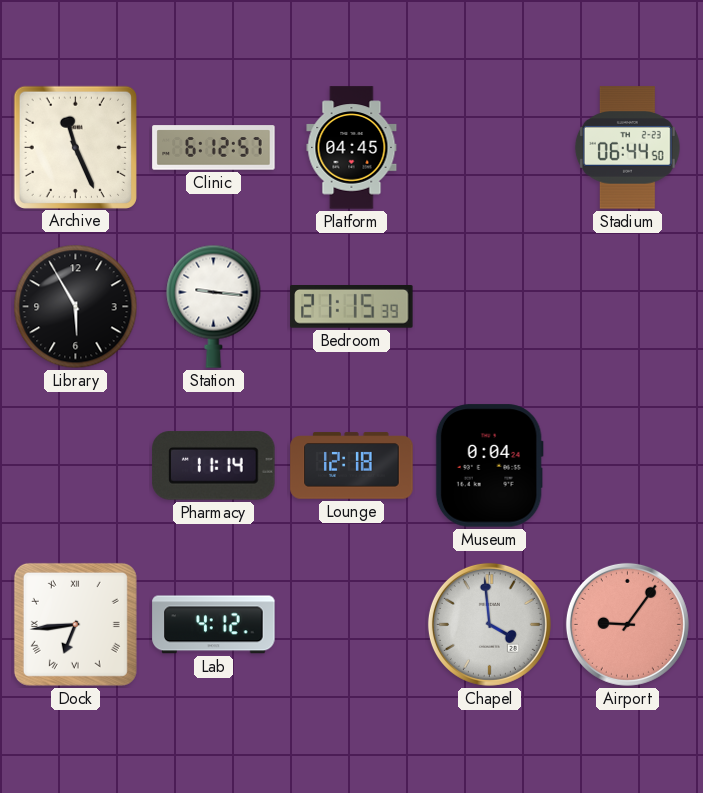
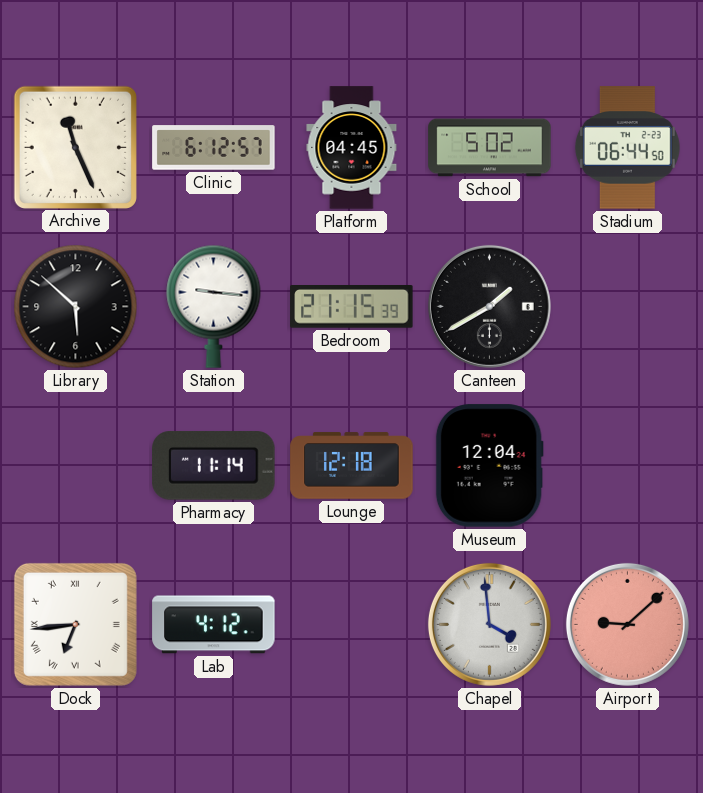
School: none -> 5:02 (490, 148)
Library: 5:55 -> 5:52 (76, 307)
Canteen: none -> 1:40 (489, 306)
Museum: 0:04 -> 12:04 (489, 466)
Airport: 9:06 -> 9:08 (627, 624)
